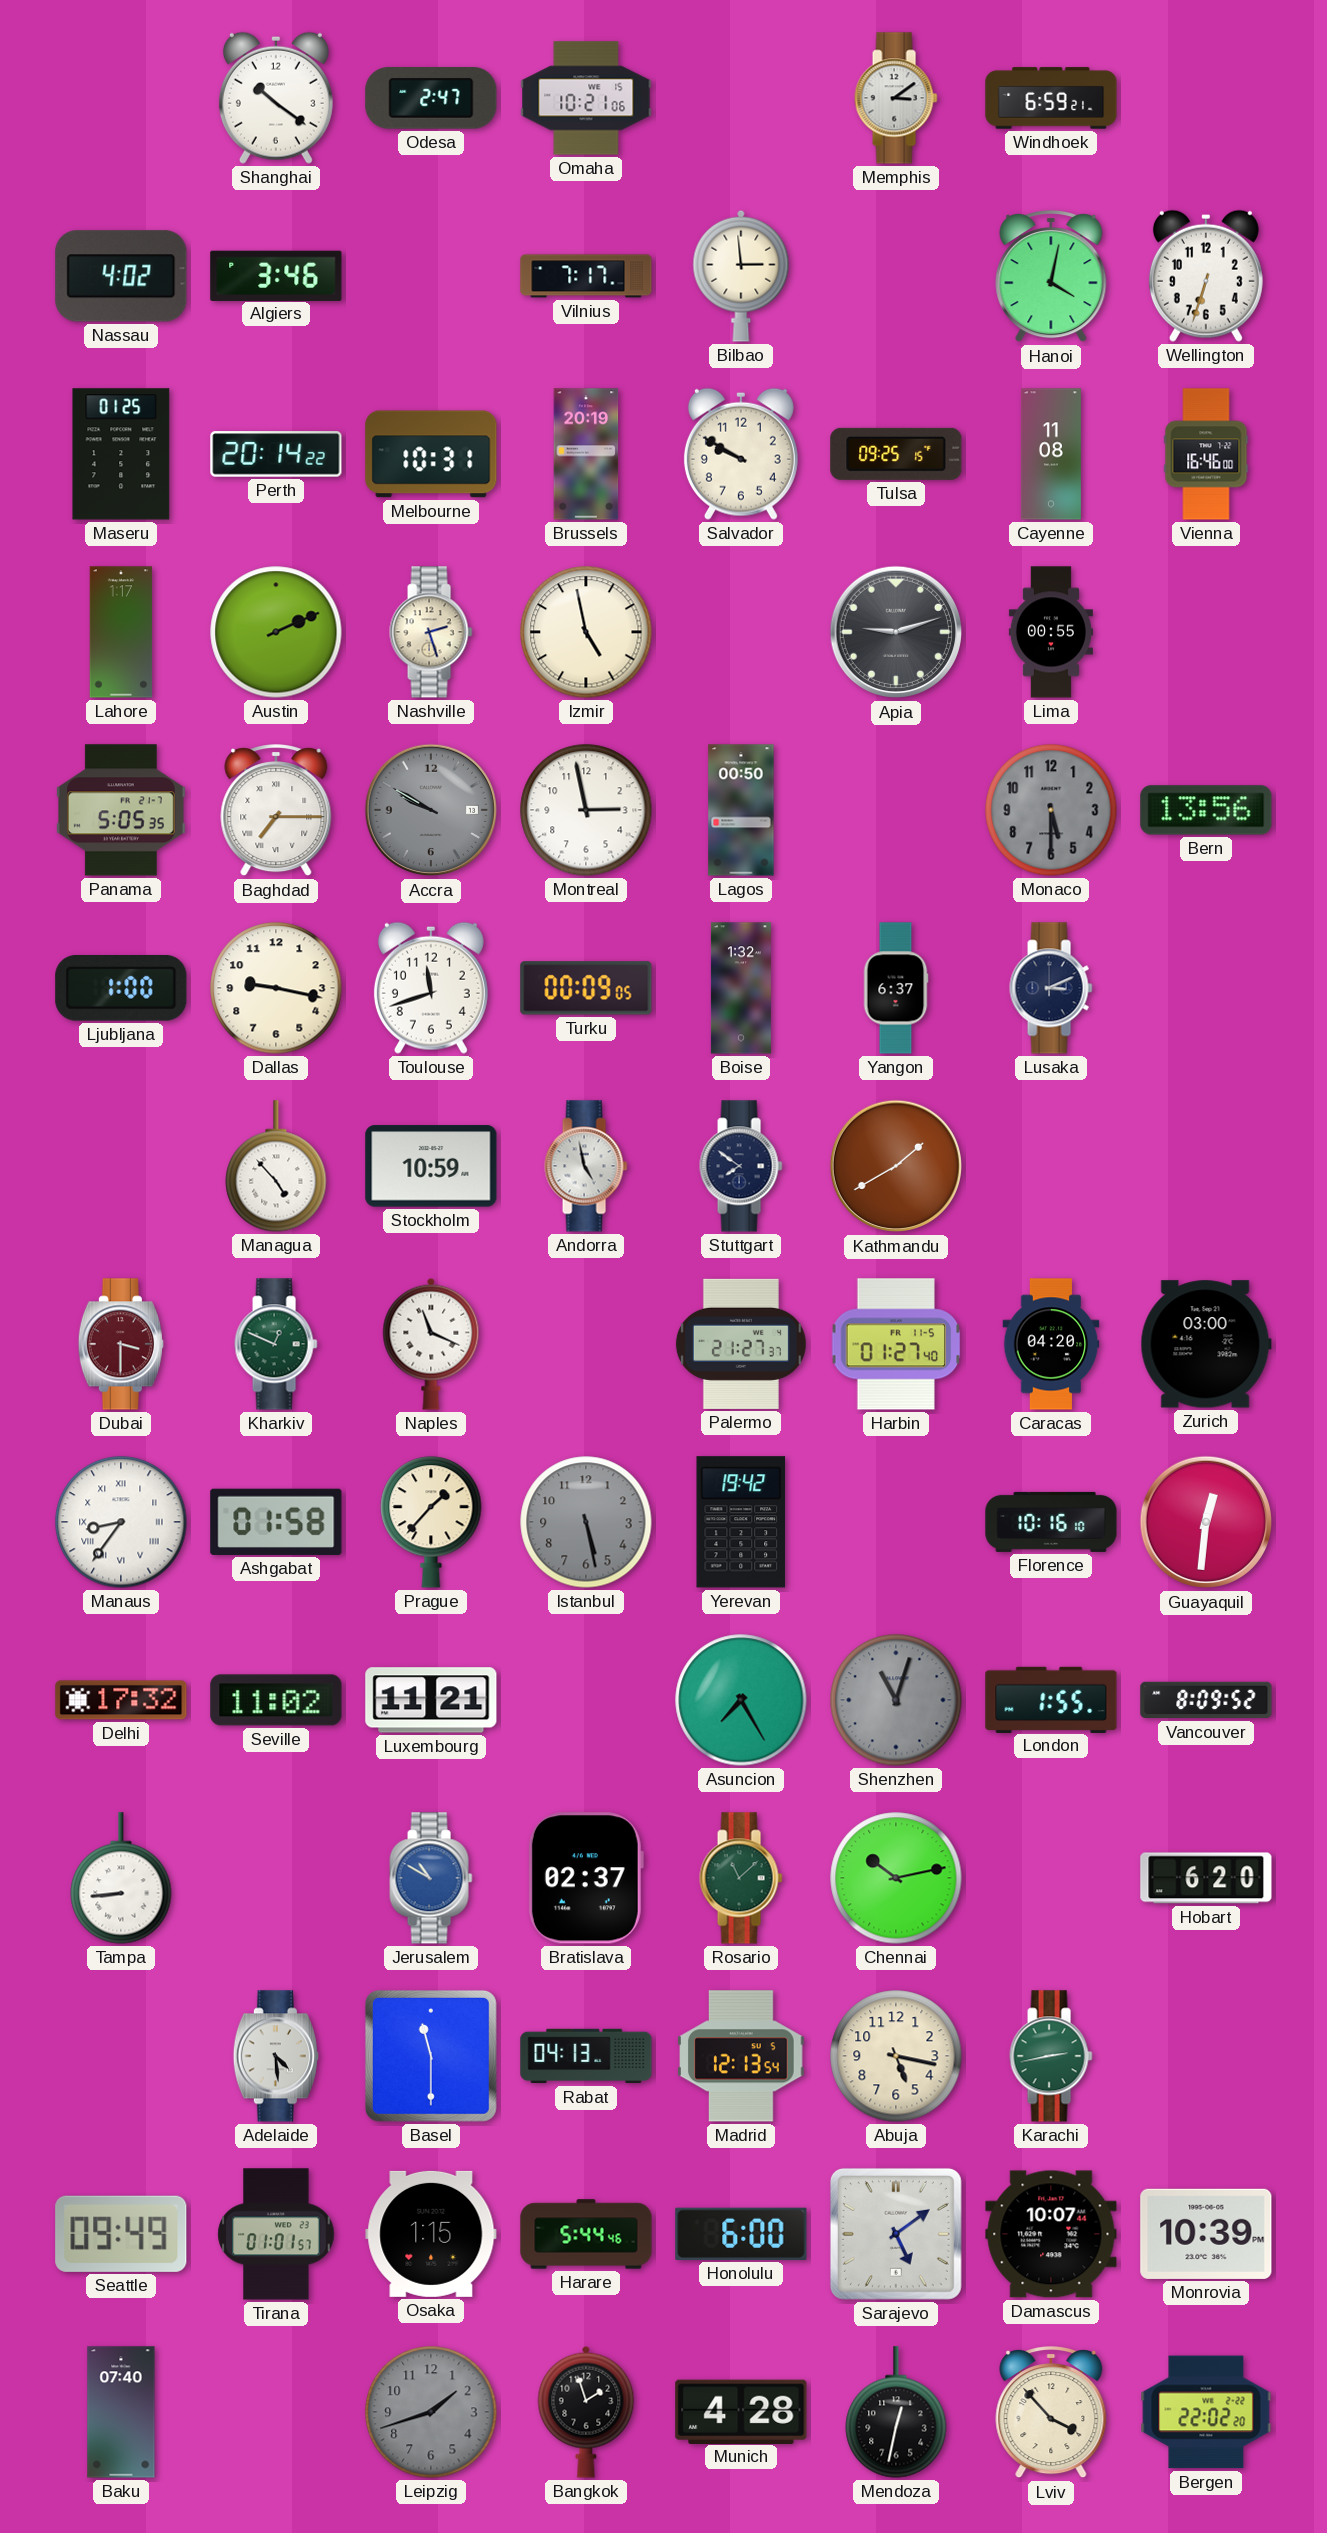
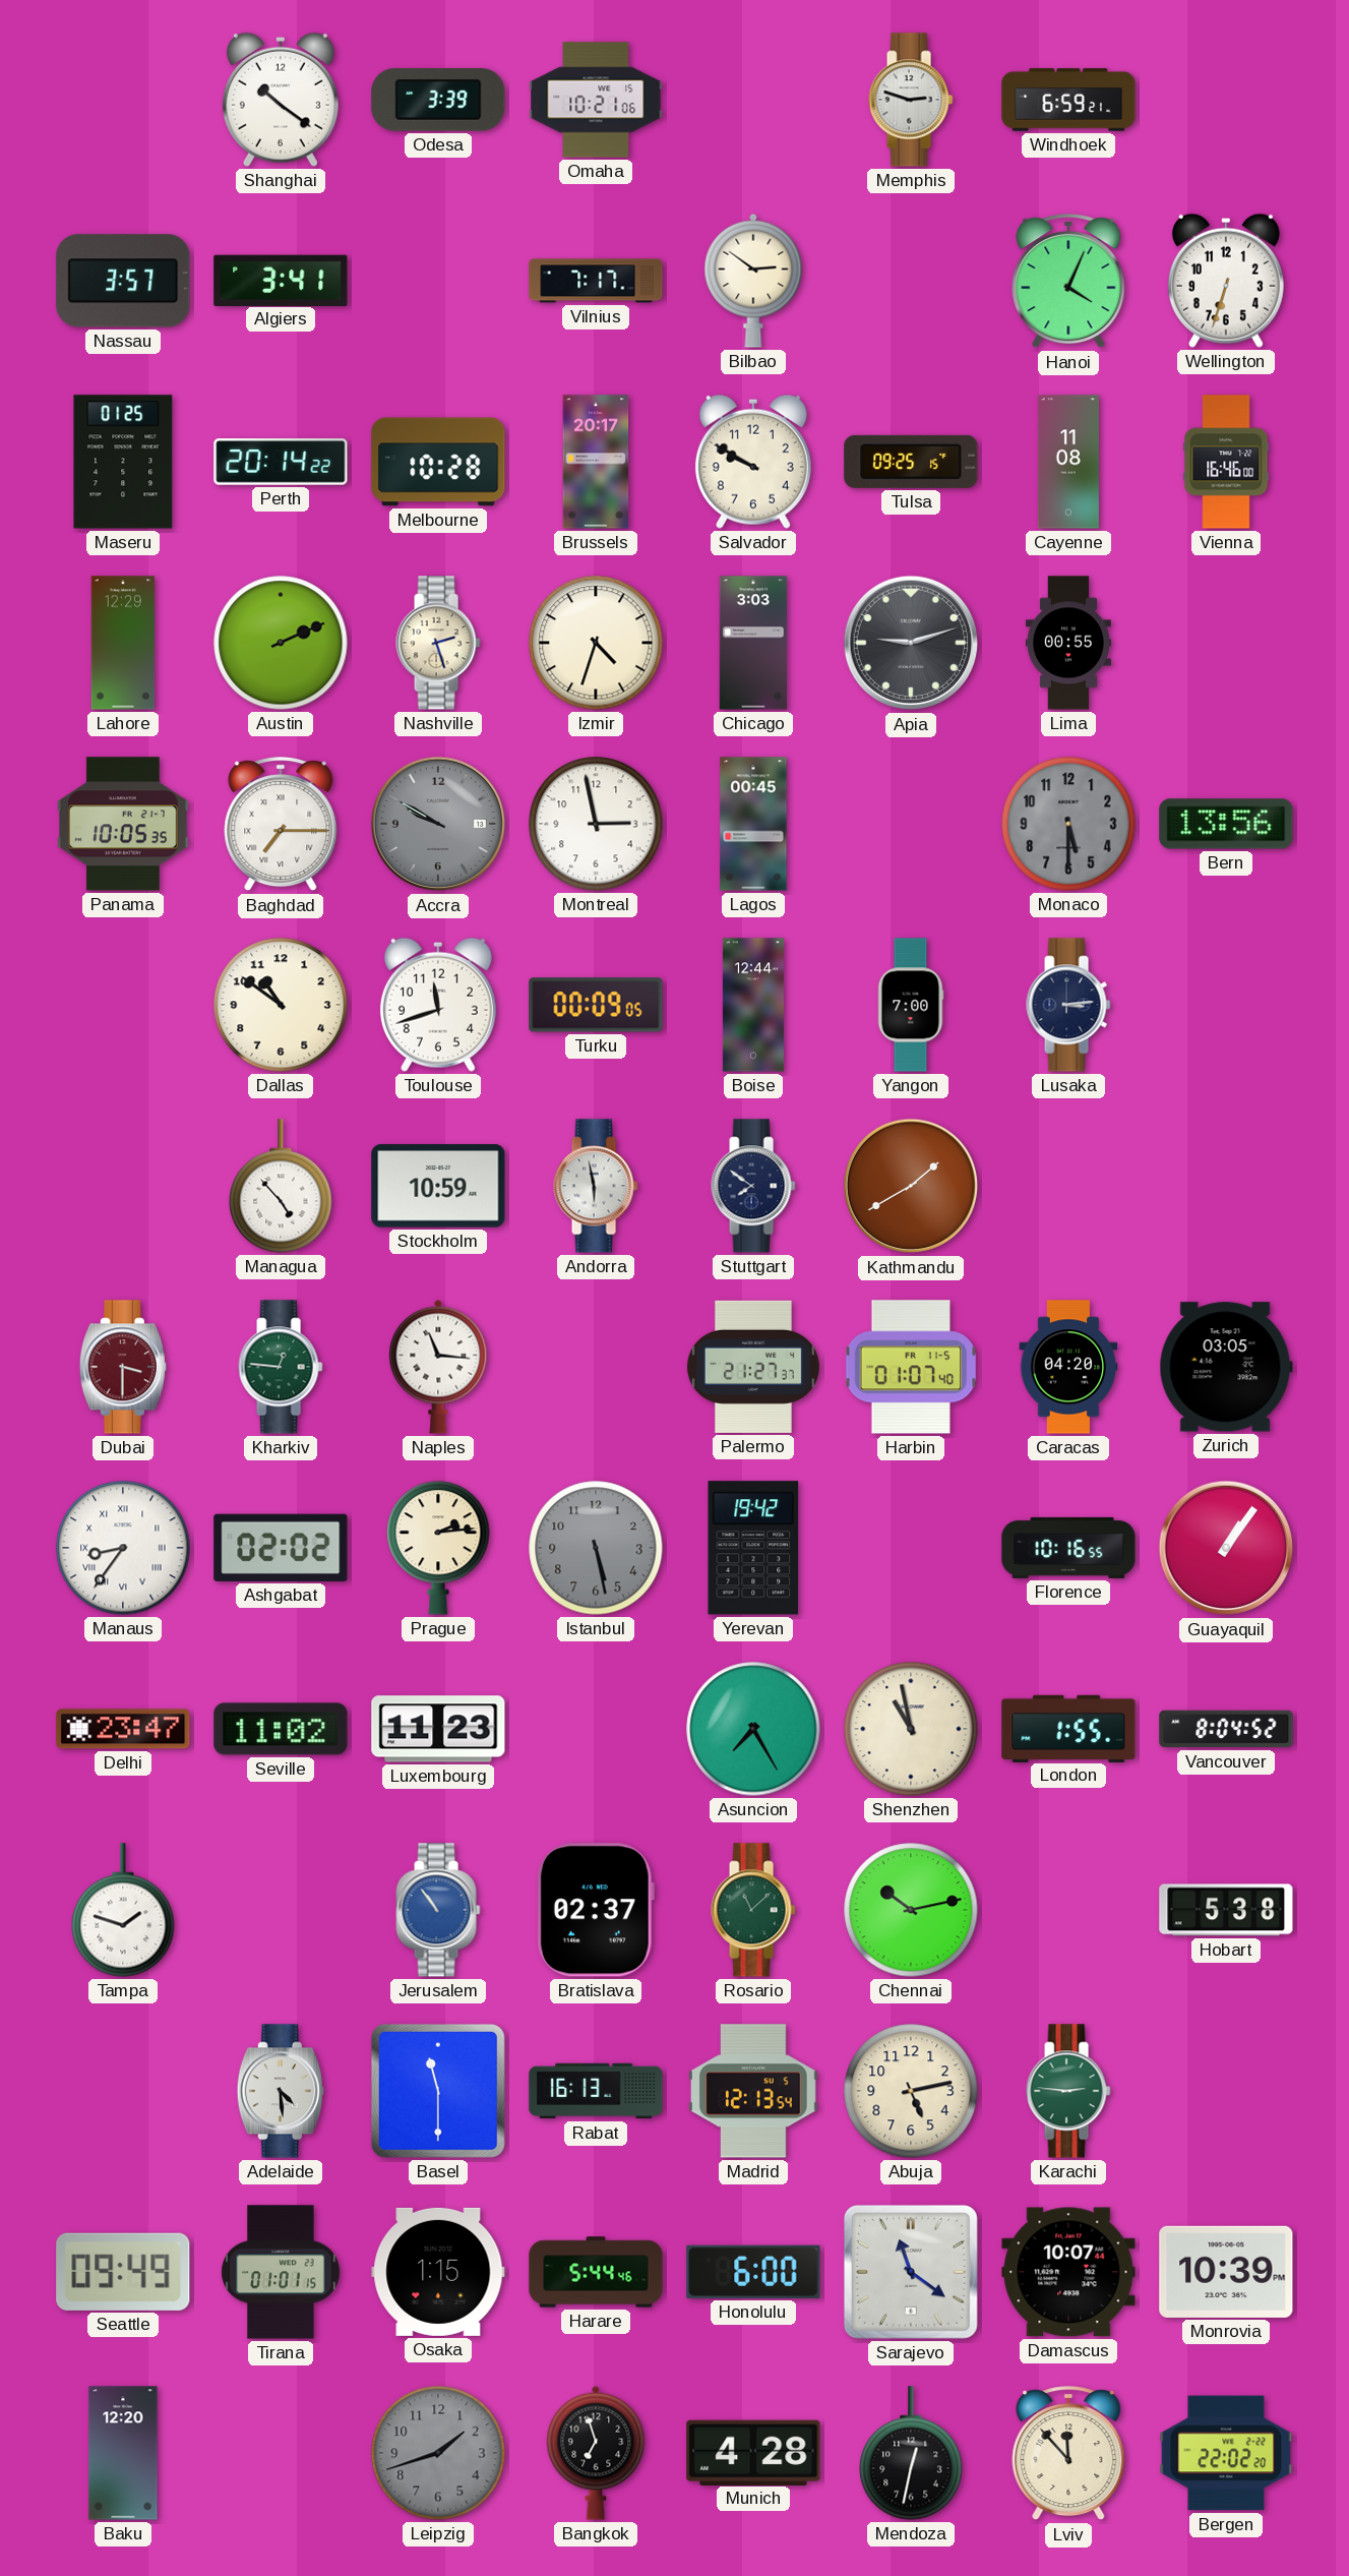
Odesa: 2:47 -> 3:39 (438, 100)
Memphis: 3:09 -> 2:48 (911, 100)
Nassau: 4:02 -> 3:57 (123, 281)
Algiers: 3:46 -> 3:41 (281, 280)
Bilbao: 2:59 -> 2:51 (753, 281)
Hanoi: 4:02 -> 4:04 (1068, 282)
Melbourne: 10:31 -> 10:28 (438, 462)
Brussels: 20:19 -> 20:17 (596, 462)
Lahore: 1:17 -> 12:29 (123, 643)
Izmir: 4:58 -> 4:33 (596, 643)
Chicago: none -> 3:03 (753, 643)
Panama: 5:05 -> 10:05 (124, 824)
Lagos: 00:50 -> 00:45 (753, 824)
Ljubljana: 1:00 -> none (121, 989)
Dallas: 9:17 -> 10:51 (281, 1005)
Boise: 1:32 -> 12:44 (753, 1005)
Yangon: 6:37 -> 7:00 (911, 1005)
Lusaka: 3:11 -> 3:14 (1068, 1005)
Andorra: 4:58 -> 5:58 (596, 1186)
Kharkiv: 12:49 -> 12:46 (281, 1367)
Naples: 11:19 -> 11:16 (438, 1367)
Harbin: 01:27 -> 01:07 (911, 1367)
Zurich: 03:00 -> 03:05 (1226, 1367)
Ashgabat: 01:58 -> 02:02 (281, 1548)
Prague: 1:37 -> 2:14 (438, 1548)
Florence: 10:16:10 -> 10:16:55 (1068, 1548)
Guayaquil: 12:31 -> 1:06 (1226, 1548)
Delhi: 17:32 -> 23:47 (123, 1729)
Luxembourg: 11:21 -> 11:23 (438, 1729)
Shenzhen: 11:03 -> 10:58 (911, 1729)
Shenzhen dial: grey -> cream (911, 1729)
Vancouver: 8:09 -> 8:04 (1226, 1729)
Tampa: 8:44 -> 1:48 (123, 1910)
Jerusalem: 10:50 -> 10:54 (438, 1910)
Hobart: 6:20 -> 5:38 (1226, 1910)
Rabat: 04:13 -> 16:13 (596, 2091)
Abuja: 5:17 -> 5:13 (911, 2091)
Karachi: 2:43 -> 2:46 (1068, 2091)
Tirana: 01:01:57 -> 01:01:15 (281, 2272)
Sarajevo: 5:09 -> 11:21 (911, 2272)
Baku: 07:40 -> 12:20 (123, 2453)
Bangkok: 1:57 -> 6:57 (596, 2453)
Lviv: 3:53 -> 11:53 (1068, 2454)
